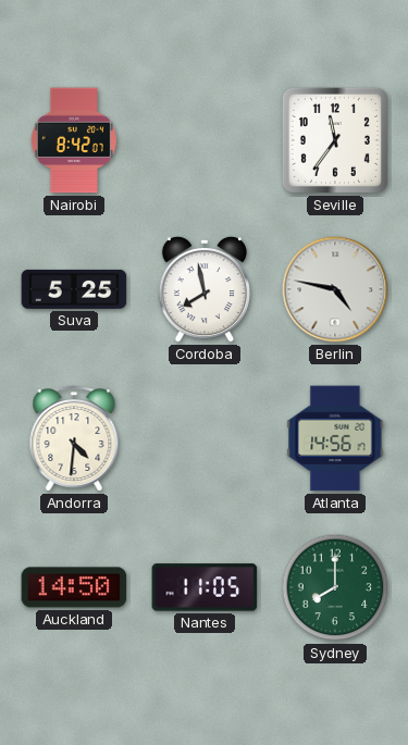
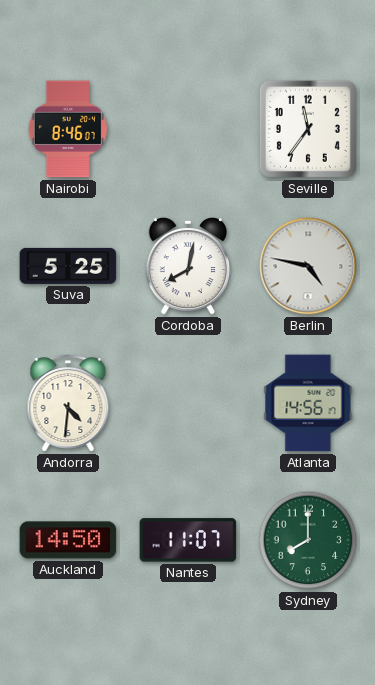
Nairobi: 8:42 -> 8:46 (68, 129)
Cordoba: 7:58 -> 8:02 (187, 266)
Nantes: 11:05 -> 11:07 (188, 540)
